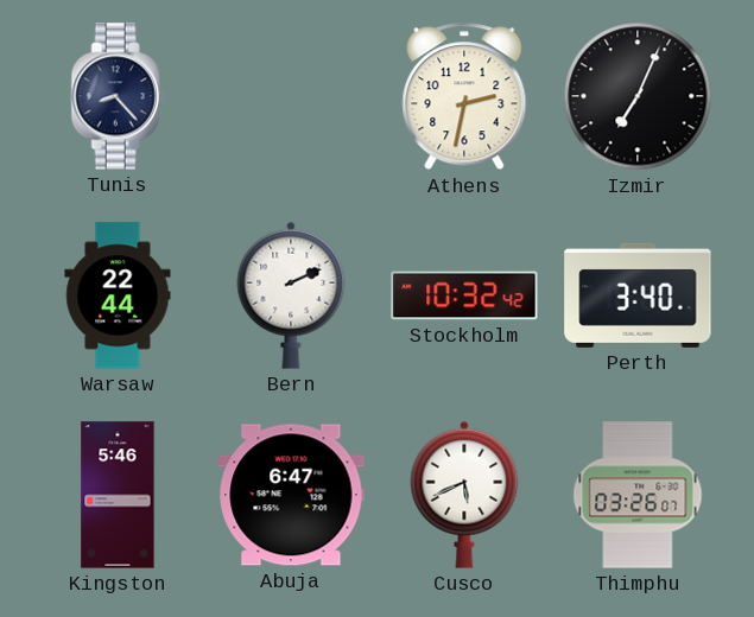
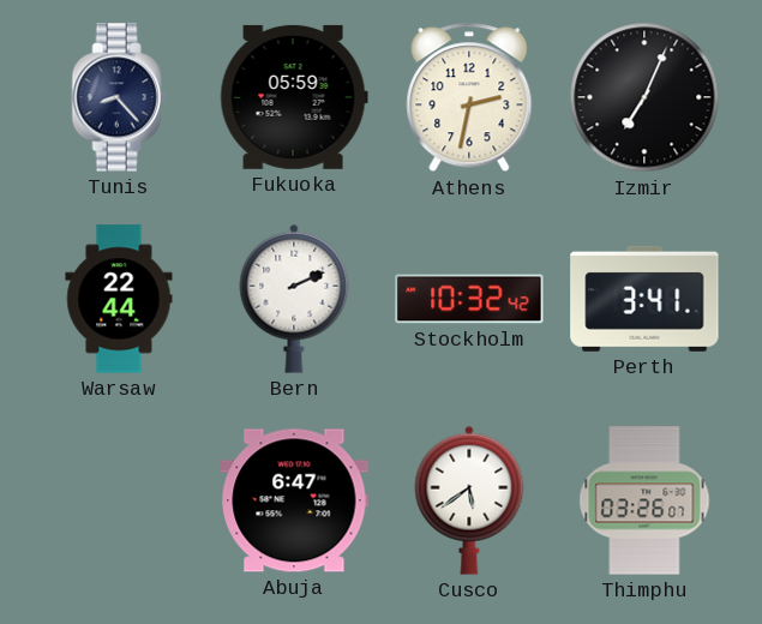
Fukuoka: none -> 05:59 (294, 97)
Perth: 3:40 -> 3:41 (644, 299)
Kingston: 5:46 -> none (118, 495)
Cusco: 5:41 -> 5:39 (469, 500)
